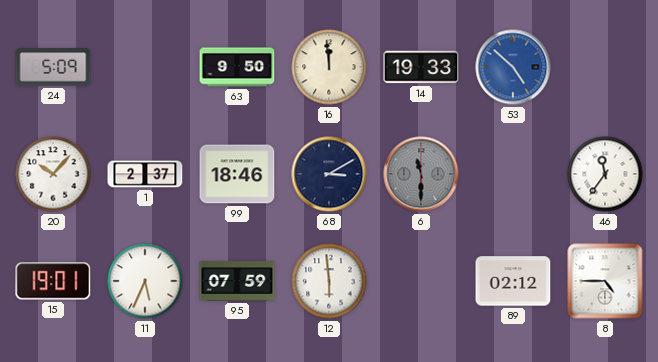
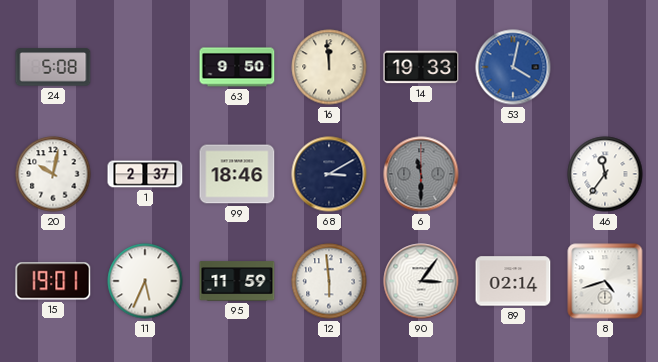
24: 5:09 -> 5:08 (53, 67)
53: 4:52 -> 4:02 (513, 67)
20: 10:07 -> 10:02 (53, 174)
95: 07:59 -> 11:59 (237, 281)
90: none -> 3:06 (421, 281)
89: 02:12 -> 02:14 (513, 281)
8: 4:45 -> 4:42 (605, 281)
